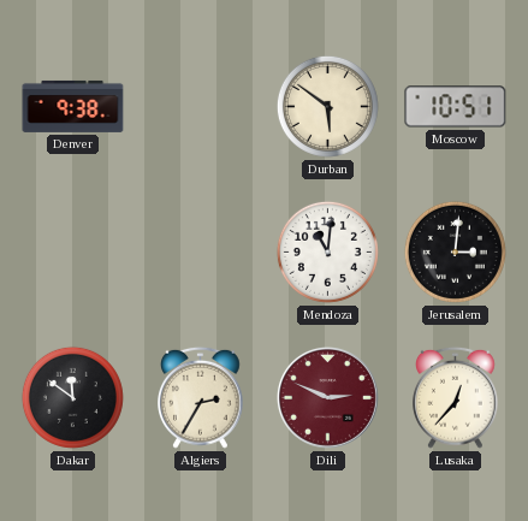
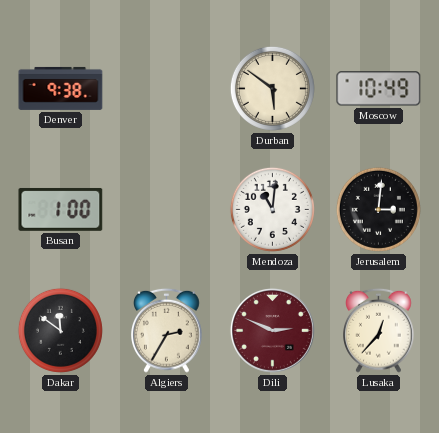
Moscow: 10:51 -> 10:49 (379, 89)
Busan: none -> 1:00 (61, 209)
